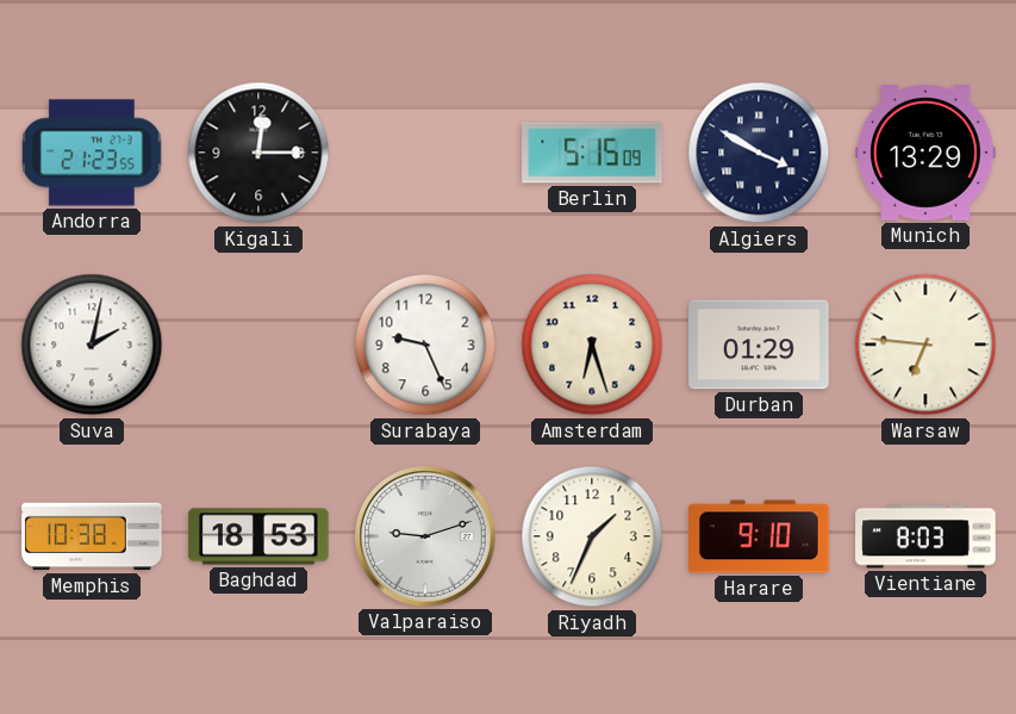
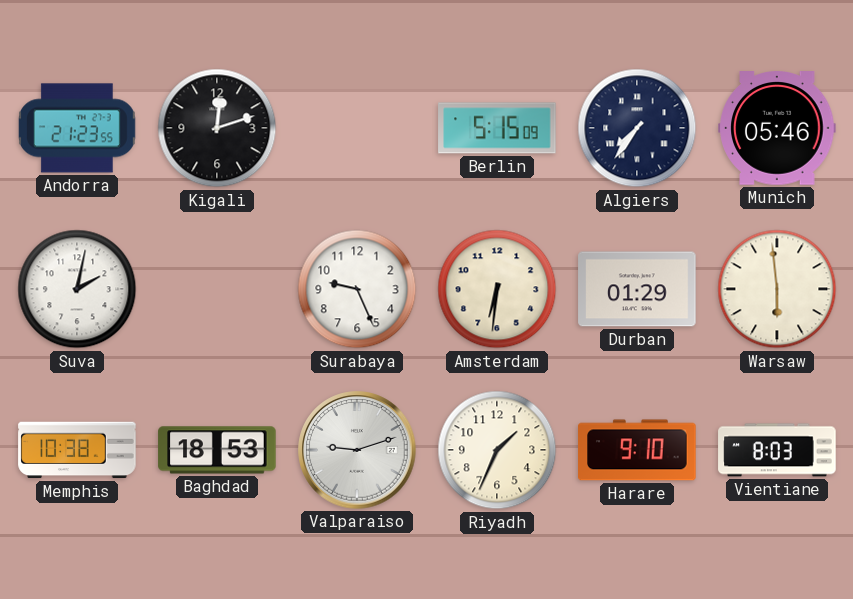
Kigali: 12:15 -> 12:12 (217, 128)
Algiers: 3:50 -> 7:36 (637, 128)
Munich: 13:29 -> 05:46 (777, 128)
Amsterdam: 6:27 -> 6:31 (497, 289)
Warsaw: 6:46 -> 5:59 (777, 289)
